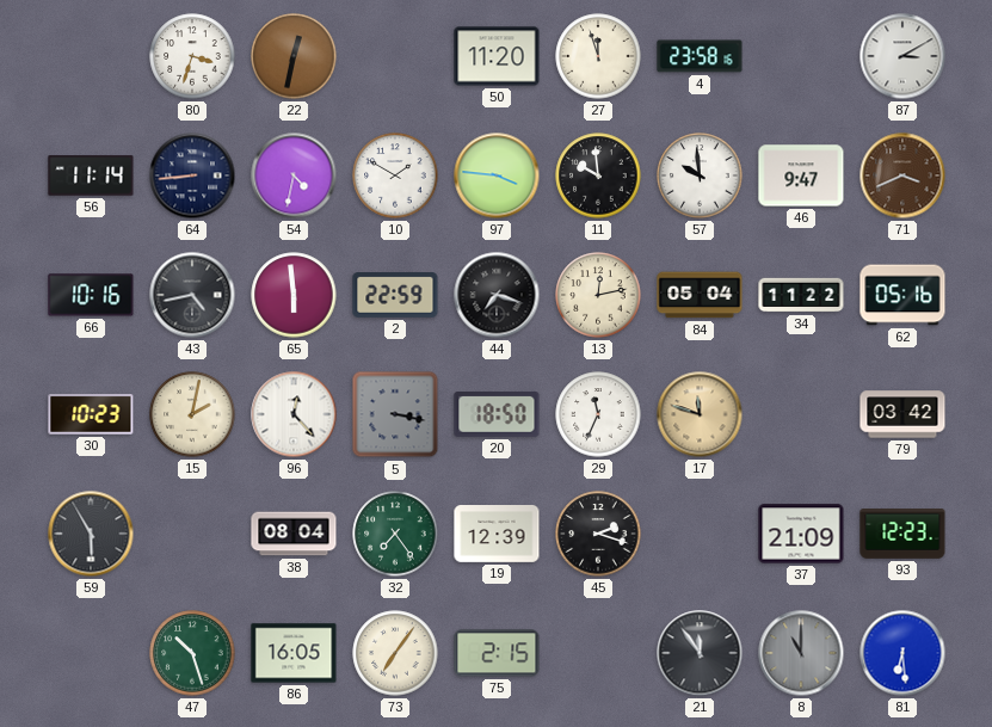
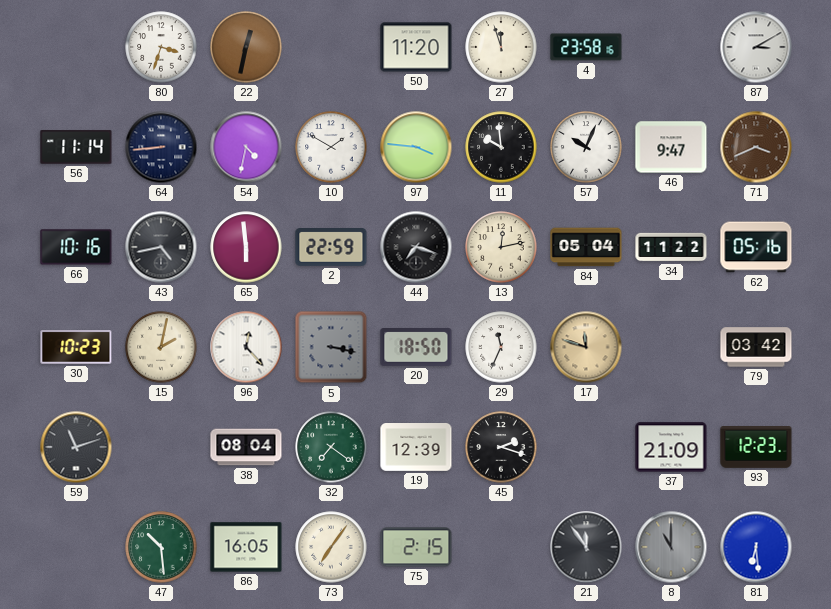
57: 9:59 -> 10:04 (586, 147)
59: 5:55 -> 11:12 (76, 447)
32: 7:24 -> 7:21 (331, 447)
47: 10:27 -> 10:29 (161, 547)
